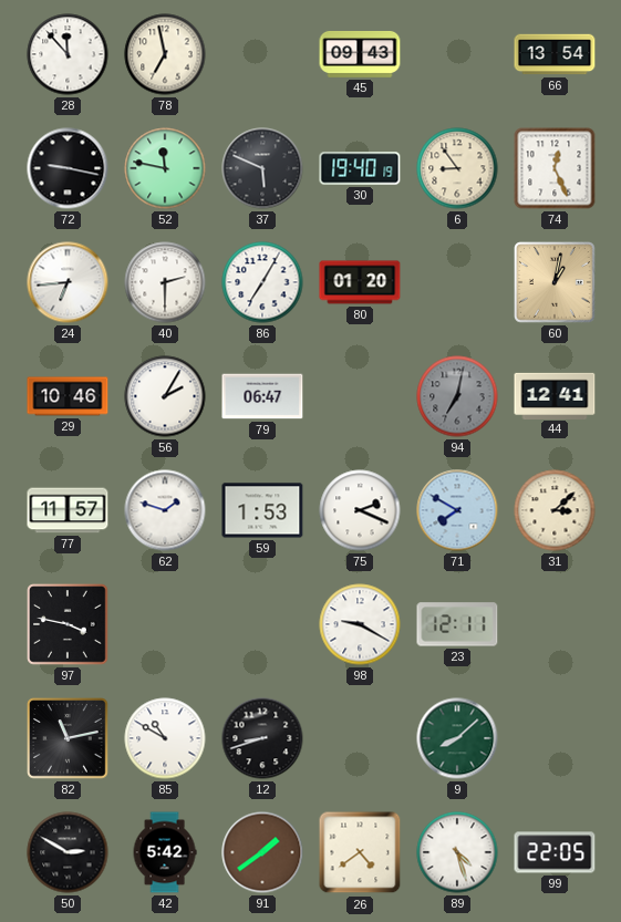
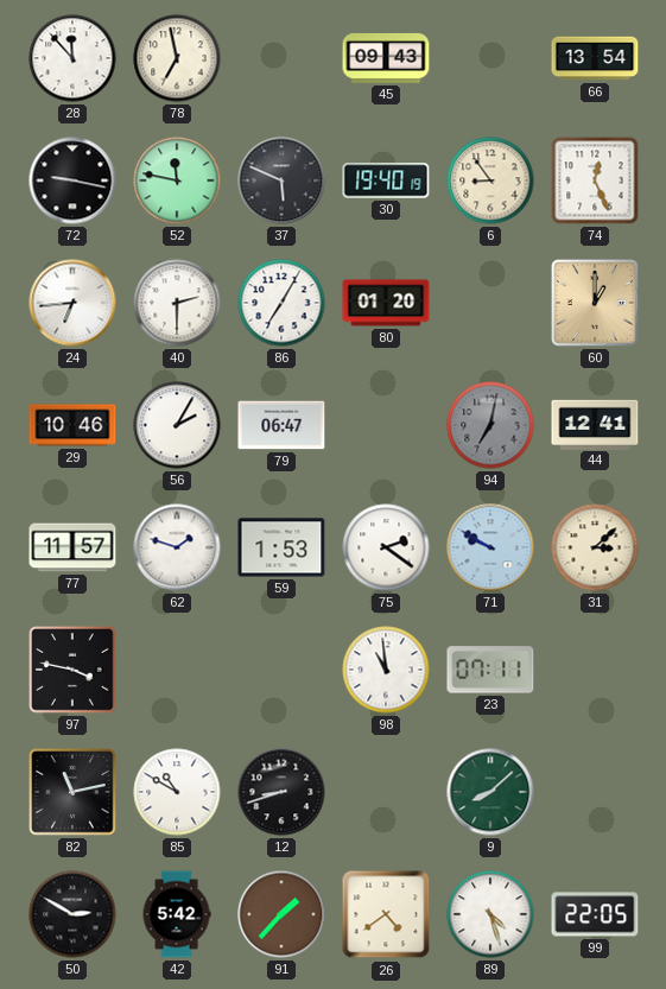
60: 1:02 -> 1:00 (595, 303)
75: 2:19 -> 2:21 (386, 547)
71: 7:50 -> 9:50 (490, 547)
98: 9:20 -> 10:59 (386, 670)
23: 12:11 -> 07:11 (490, 670)
91: 1:39 -> 1:37 (281, 914)
